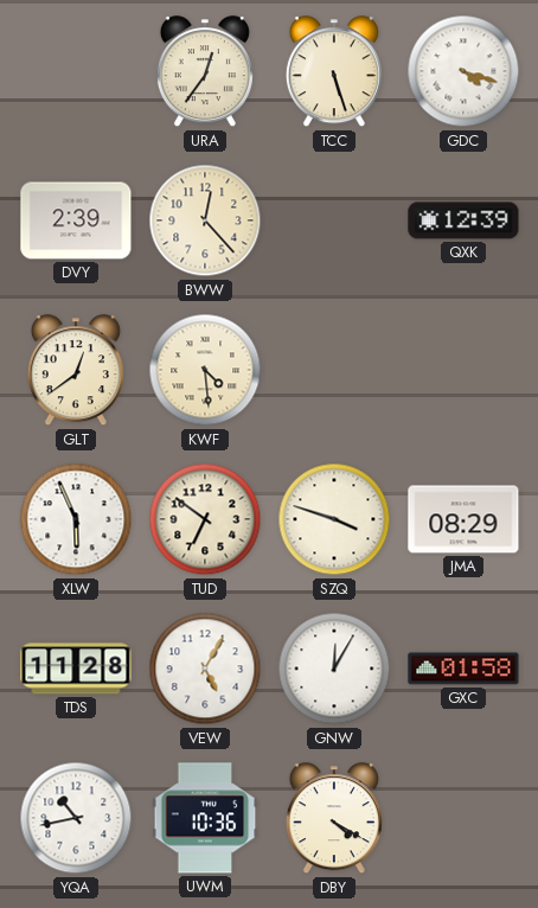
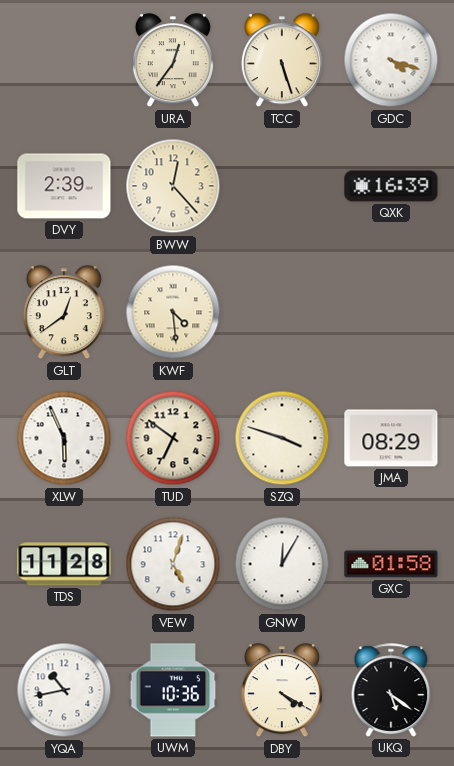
QXK: 12:39 -> 16:39 (391, 186)
VEW: 5:05 -> 5:03 (173, 564)
UKQ: none -> 5:21 (391, 690)
